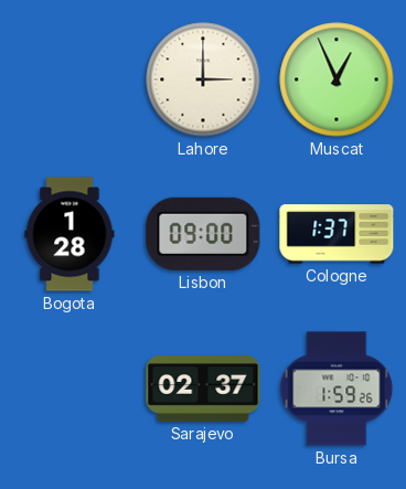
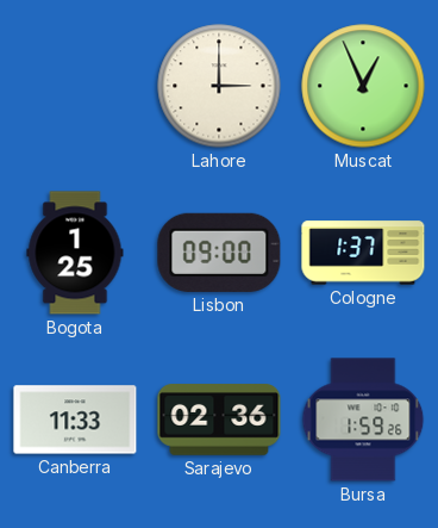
Bogota: 1:28 -> 1:25 (75, 253)
Canberra: none -> 11:33 (75, 420)
Sarajevo: 02:37 -> 02:36 (219, 420)
